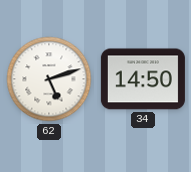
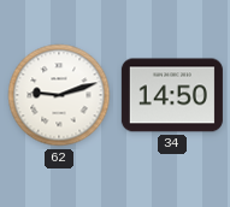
62: 5:12 -> 9:12 (59, 95)
